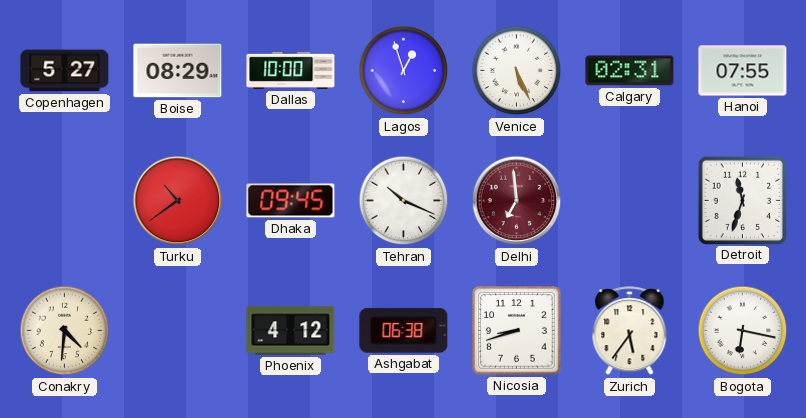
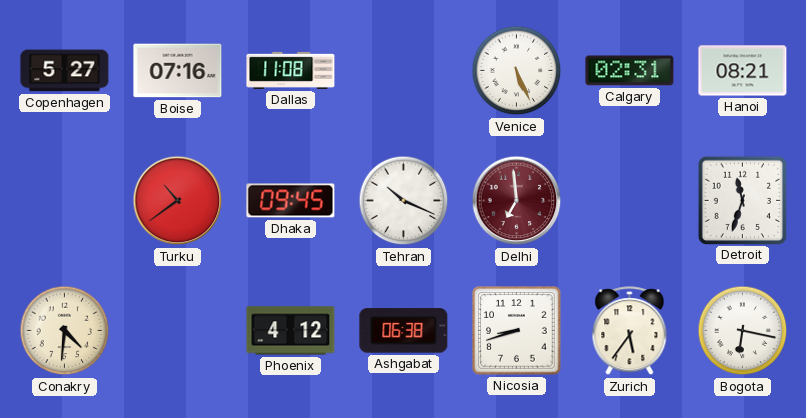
Boise: 08:29 -> 07:16 (178, 71)
Dallas: 10:00 -> 11:08 (291, 70)
Lagos: 12:57 -> none (404, 71)
Hanoi: 07:55 -> 08:21 (743, 71)
